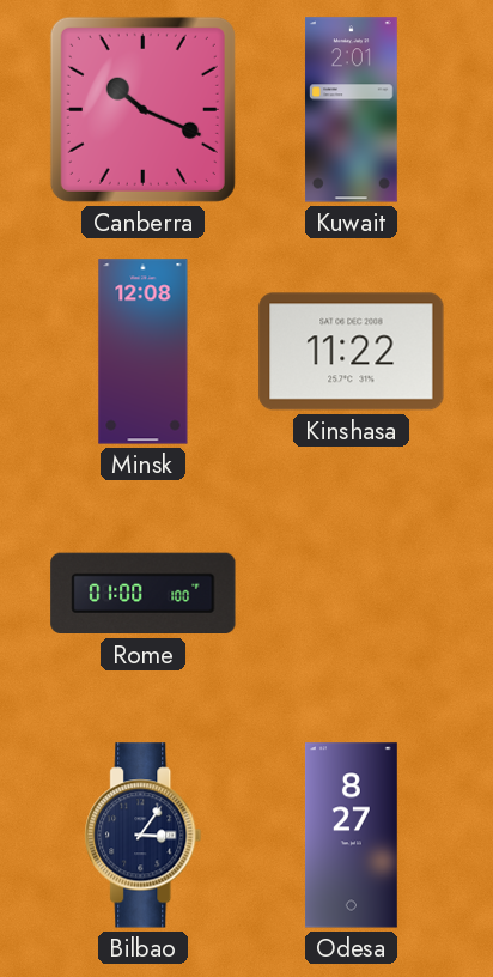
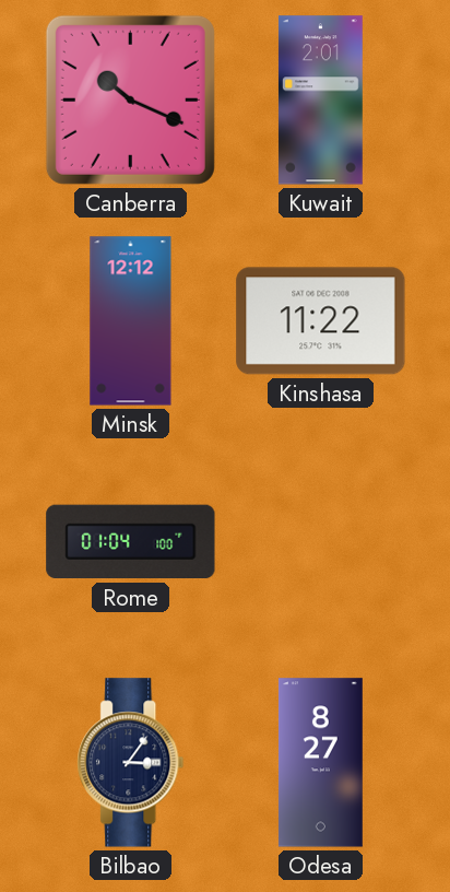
Minsk: 12:08 -> 12:12 (131, 321)
Rome: 01:00 -> 01:04 (131, 542)
